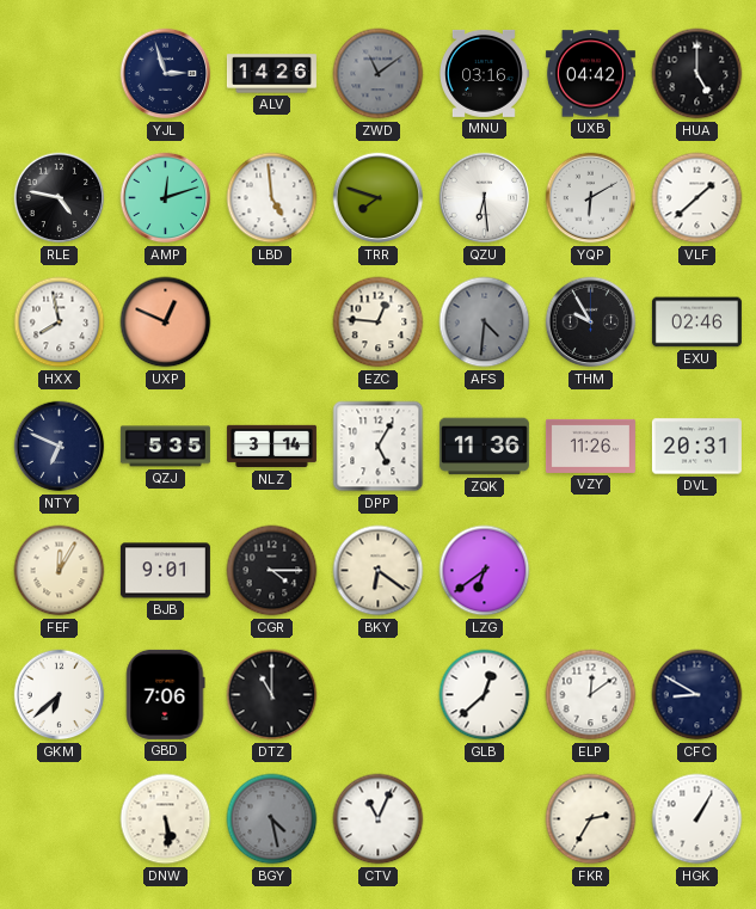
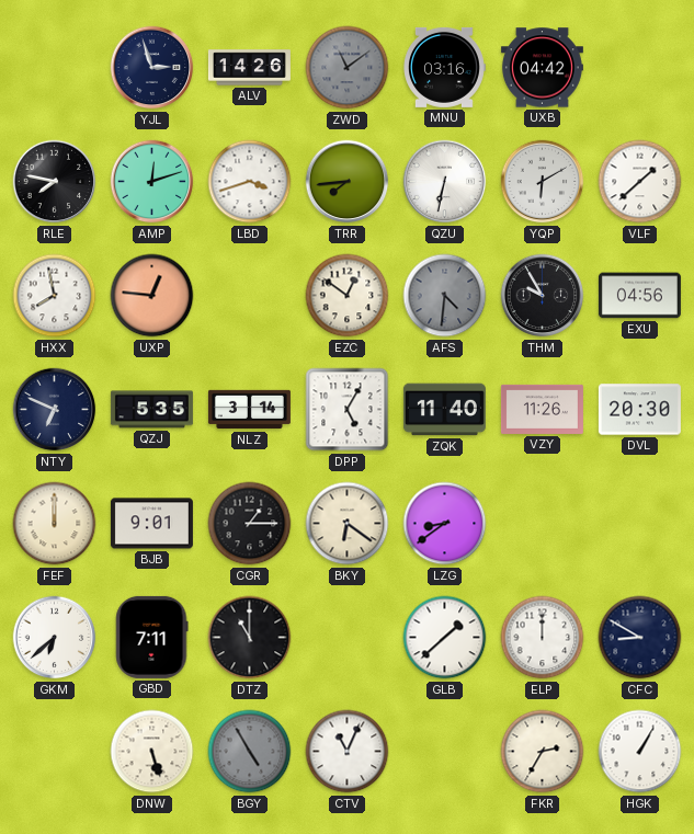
HUA: 5:00 -> none (697, 74)
RLE: 4:47 -> 7:47 (55, 182)
LBD: 4:59 -> 3:42 (250, 182)
TRR: 7:48 -> 7:44 (348, 182)
QZU: 6:29 -> 6:32 (445, 182)
UXP: 12:49 -> 12:46 (152, 296)
EZC: 12:46 -> 12:51 (348, 296)
EXU: 02:46 -> 04:56 (639, 296)
ZQK: 11:36 -> 11:40 (444, 410)
DVL: 20:31 -> 20:30 (639, 410)
FEF: 12:05 -> 12:00 (55, 524)
CGR: 4:15 -> 1:15 (250, 524)
LZG: 6:39 -> 8:39 (445, 524)
GBD: 7:06 -> 7:11 (152, 637)
GLB: 12:38 -> 1:38 (445, 638)
ELP: 12:09 -> 12:00 (543, 638)
DNW: 5:29 -> 5:27 (152, 752)
BGY: 4:28 -> 4:55 (250, 752)
